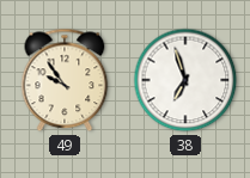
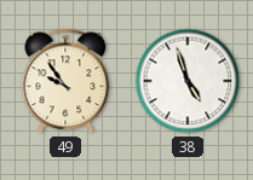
38: 6:57 -> 4:57 (188, 81)
